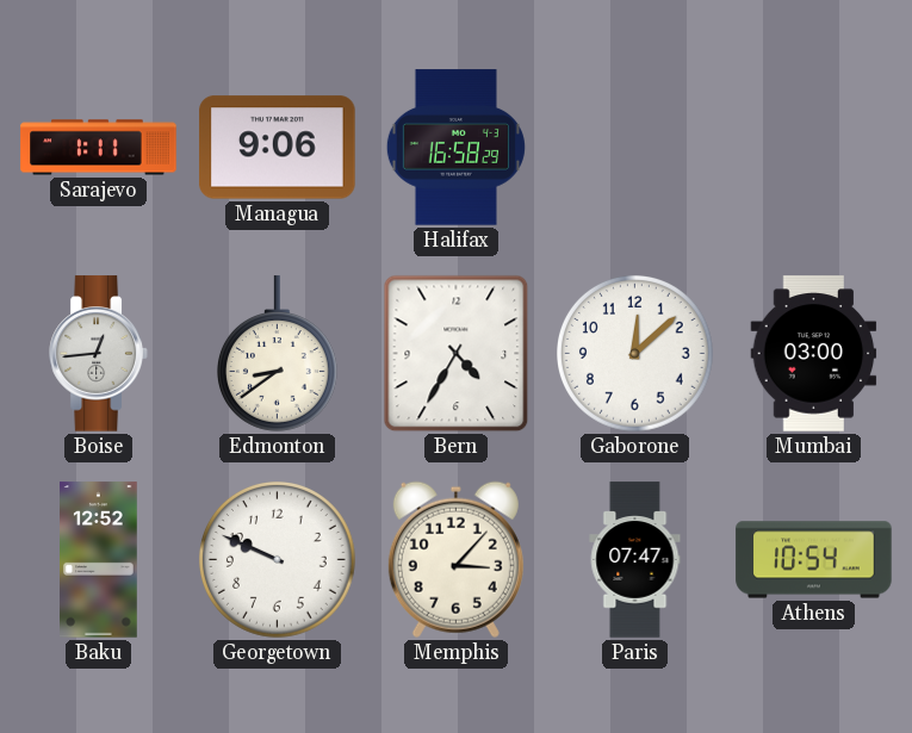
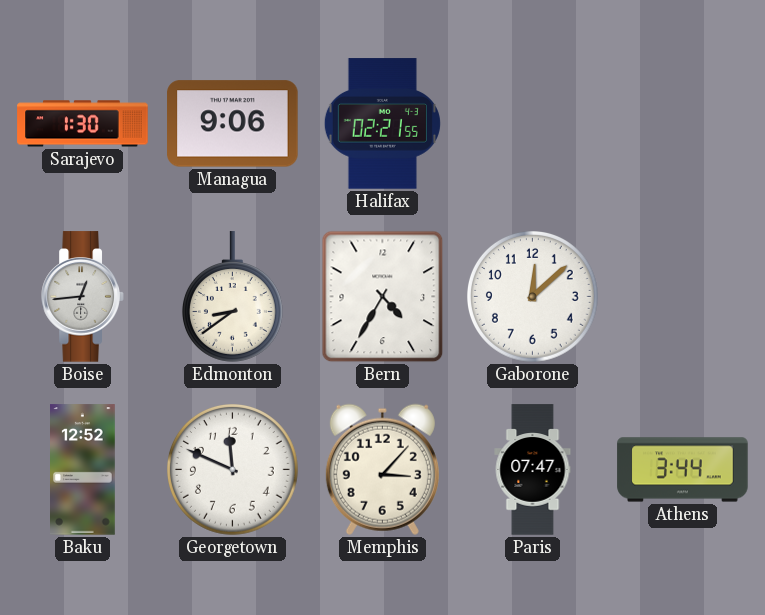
Sarajevo: 1:11 -> 1:30 (83, 124)
Halifax: 16:58 -> 02:21 (382, 124)
Mumbai: 03:00 -> none (814, 354)
Georgetown: 9:49 -> 11:49 (233, 470)
Athens: 10:54 -> 3:44 (683, 470)
